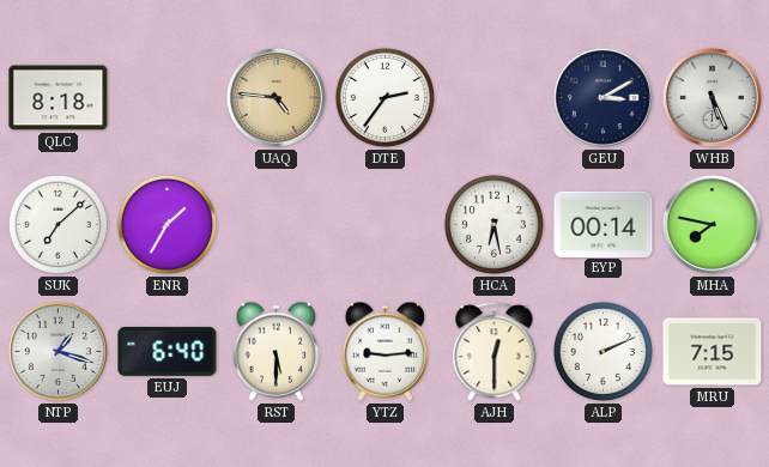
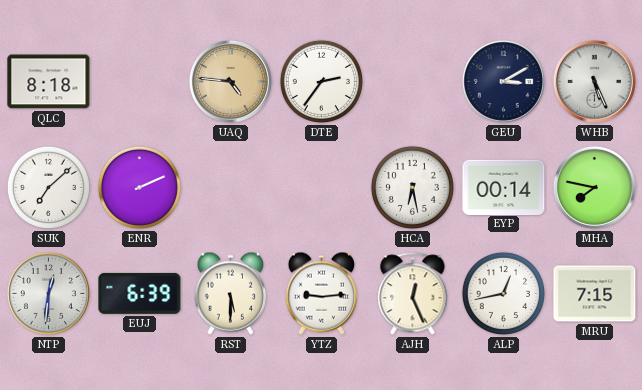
ENR: 1:35 -> 2:11 (139, 187)
NTP: 1:18 -> 12:31 (48, 293)
EUJ: 6:40 -> 6:39 (140, 293)
AJH: 12:30 -> 12:26 (413, 294)
ALP: 2:11 -> 12:43 (503, 293)
